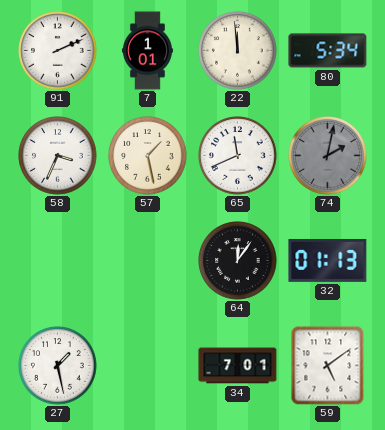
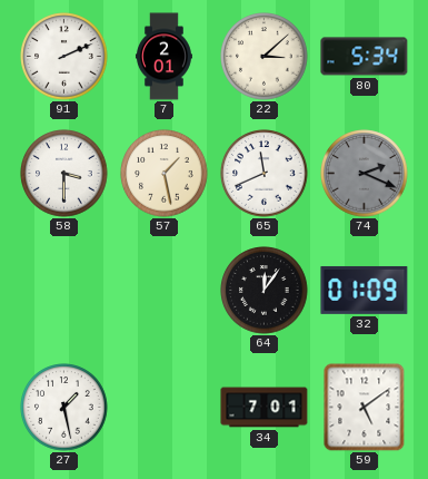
7: 1:01 -> 2:01 (163, 57)
22: 11:59 -> 3:08 (265, 57)
58: 3:34 -> 3:30 (64, 174)
74: 2:02 -> 2:19 (365, 174)
32: 01:13 -> 01:09 (365, 290)
